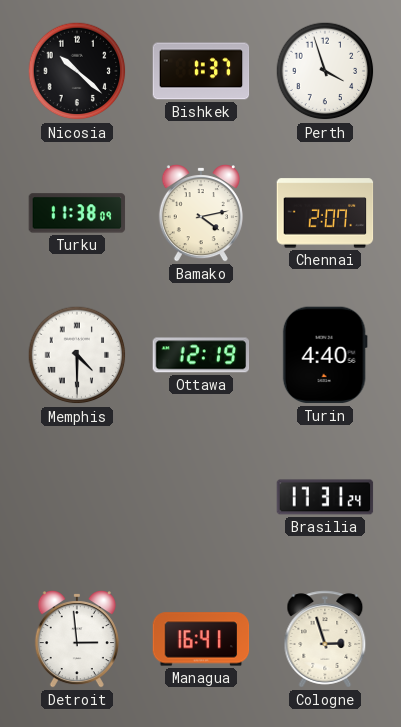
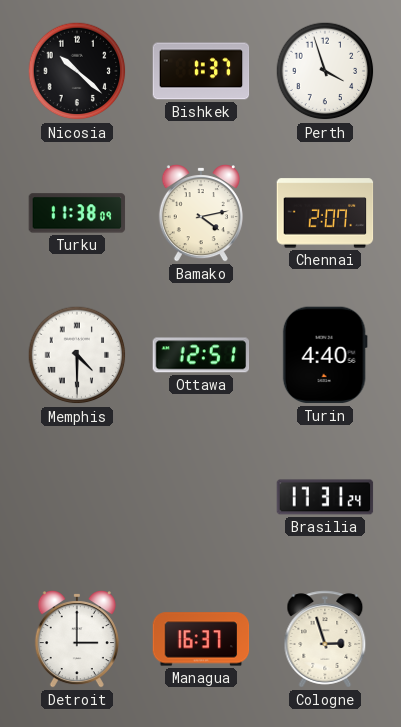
Ottawa: 12:19 -> 12:51 (201, 355)
Detroit: 2:59 -> 3:00 (77, 640)
Managua: 16:41 -> 16:37 (201, 639)
